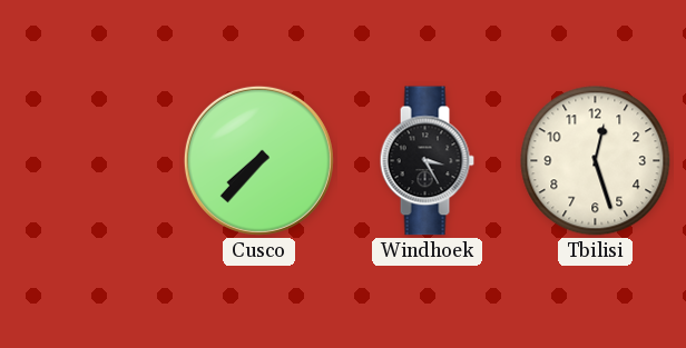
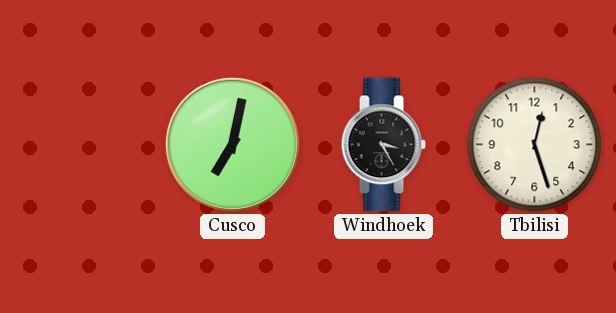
Cusco: 7:37 -> 7:02 (232, 144)
